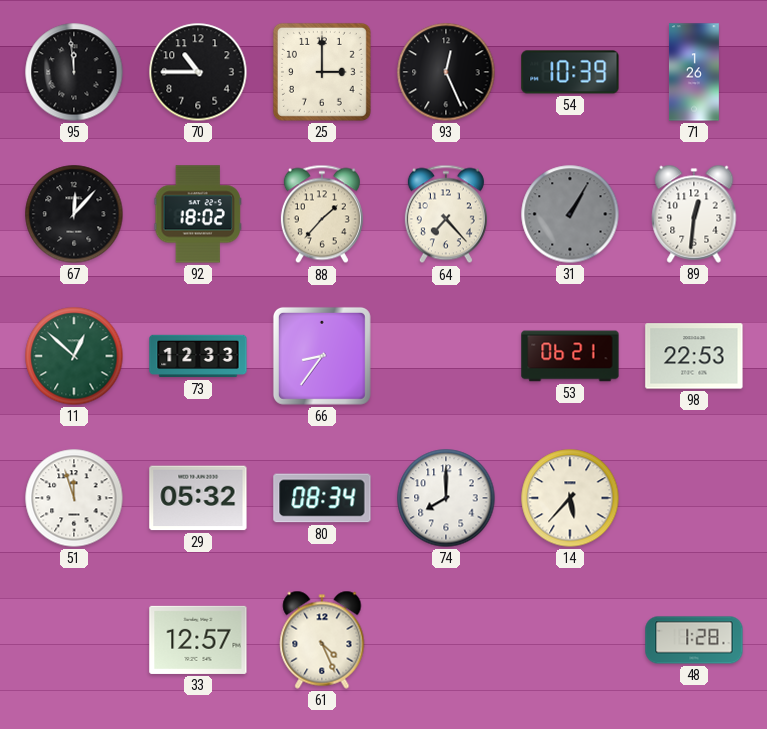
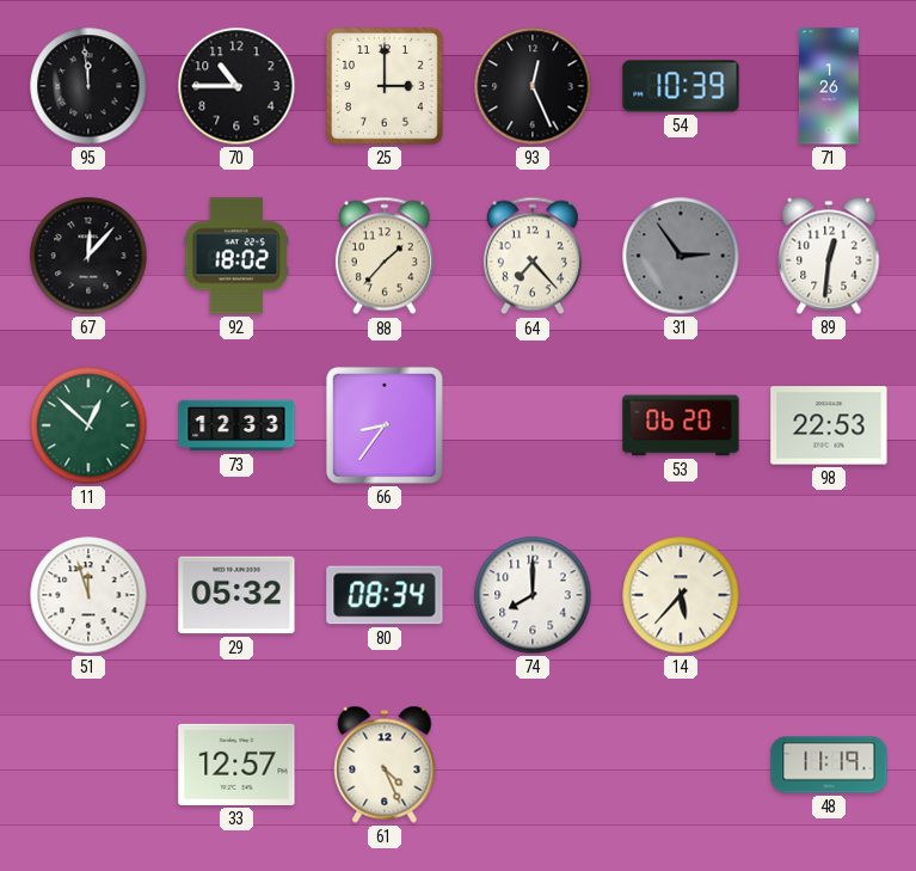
31: 1:05 -> 2:54 (681, 256)
53: 06:21 -> 06:20 (681, 425)
48: 1:28 -> 11:19 (829, 765)
